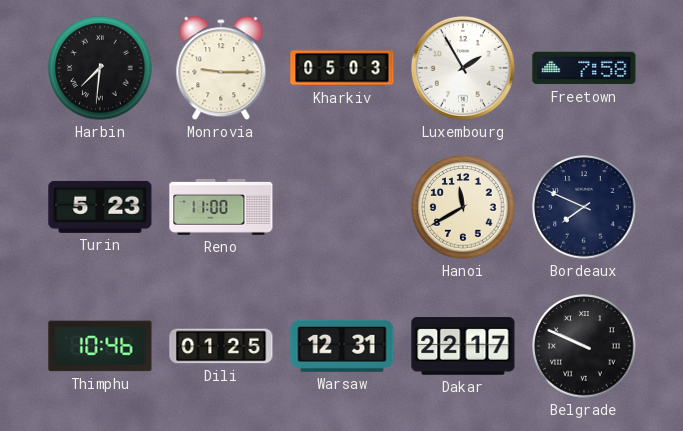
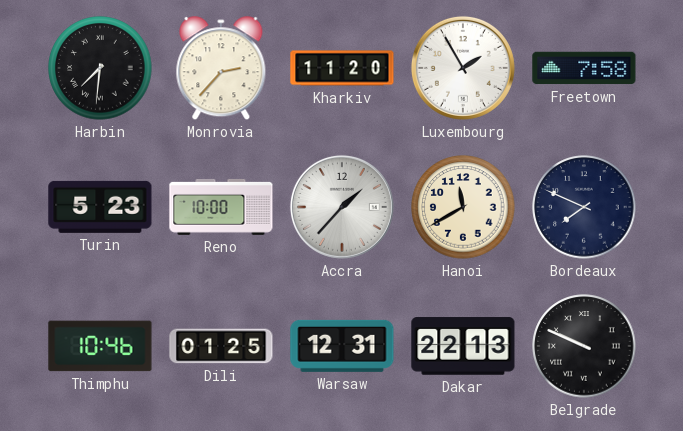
Monrovia: 9:15 -> 2:37 (221, 69)
Kharkiv: 05:03 -> 11:20 (342, 68)
Reno: 11:00 -> 10:00 (221, 207)
Accra: none -> 1:37 (342, 207)
Dakar: 22:17 -> 22:13 (463, 346)
